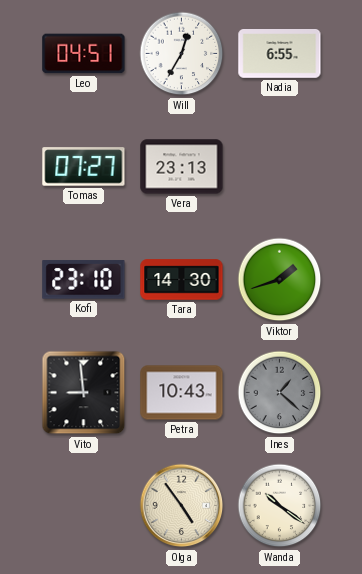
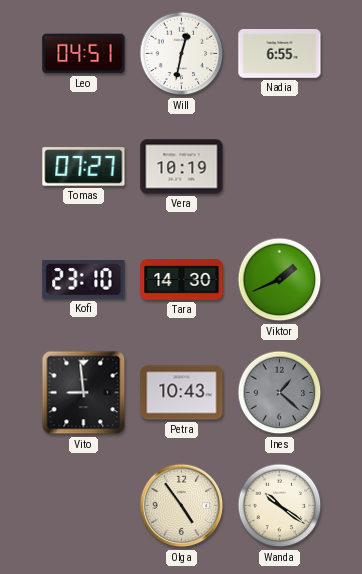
Will: 12:35 -> 12:32 (182, 54)
Vera: 23:13 -> 10:19 (182, 167)
Viktor: 1:42 -> 1:41 (280, 280)
